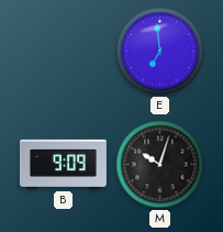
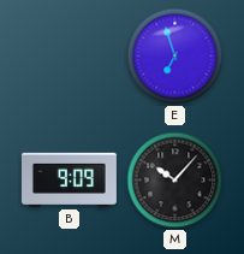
E: 6:59 -> 6:57 (175, 57)
M: 10:03 -> 10:07 (175, 181)
